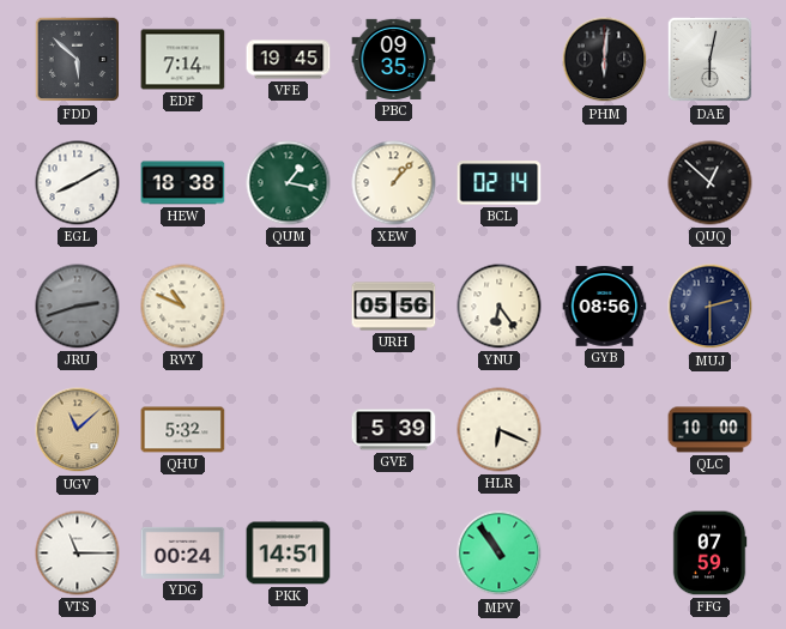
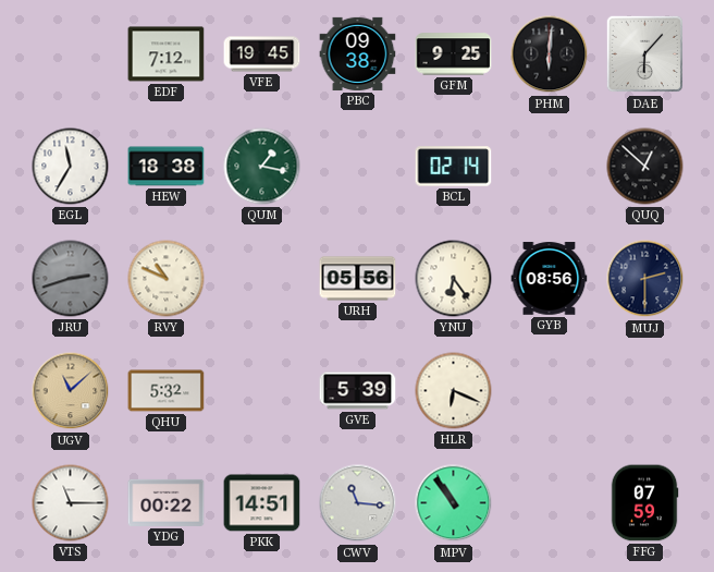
FDD: 5:52 -> none (78, 60)
EDF: 7:14 -> 7:12 (167, 54)
PBC: 09:35 -> 09:38 (358, 53)
GFM: none -> 9:25 (454, 54)
DAE: 6:02 -> 6:07 (645, 54)
EGL: 8:10 -> 11:35 (71, 167)
XEW: 1:07 -> none (394, 183)
QLC: 10:00 -> none (711, 430)
YDG: 00:24 -> 00:22 (167, 502)
CWV: none -> 11:16 (358, 503)
